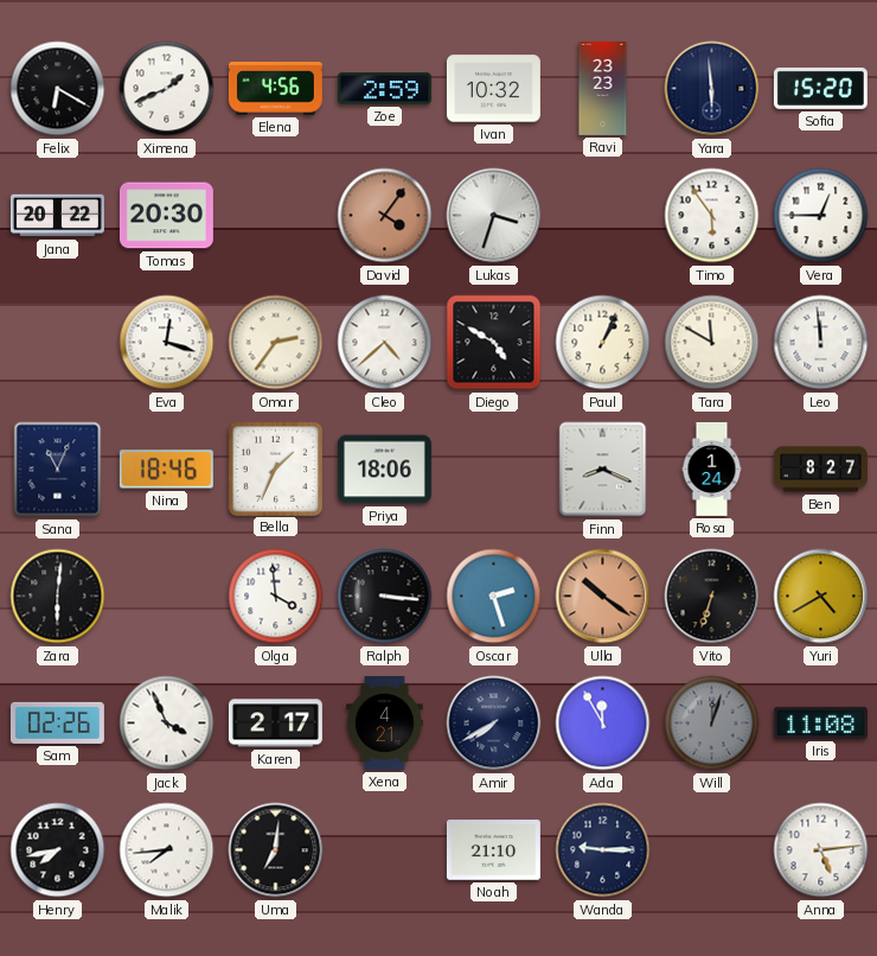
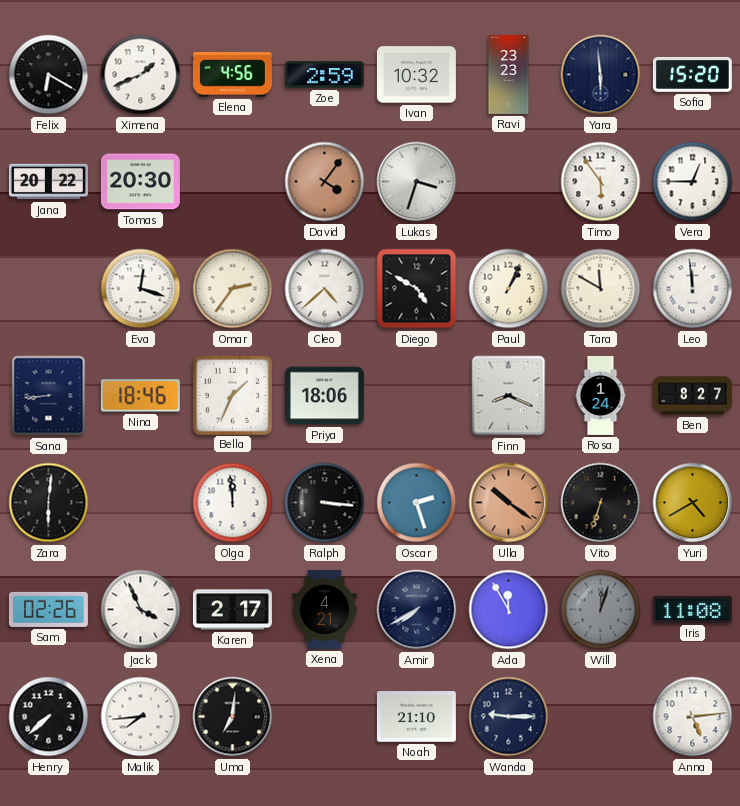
Sana: 11:04 -> 8:44 (49, 396)
Olga: 3:59 -> 11:59 (233, 503)
Henry: 7:43 -> 7:38 (49, 717)
